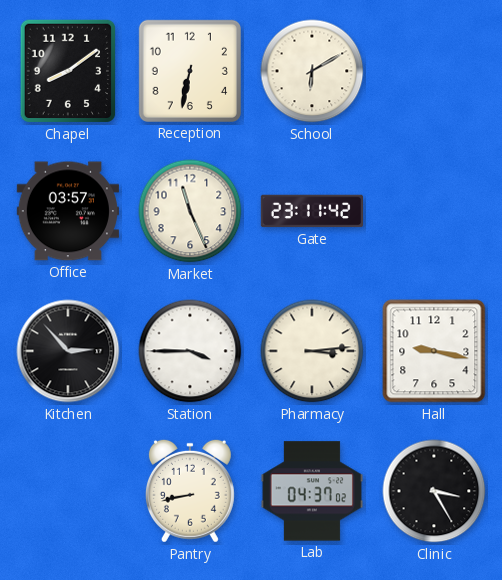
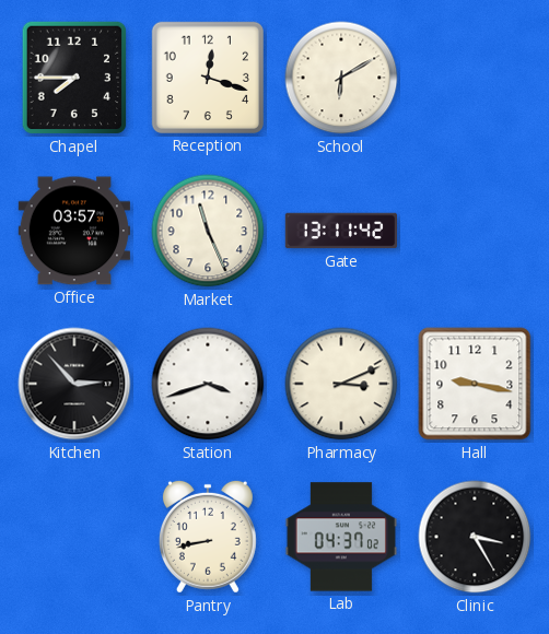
Chapel: 8:09 -> 7:45 (74, 78)
Reception: 6:32 -> 12:18 (208, 78)
Gate: 23:11 -> 13:11 (340, 231)
Station: 3:45 -> 3:42 (208, 384)
Pharmacy: 3:14 -> 3:11 (341, 384)
